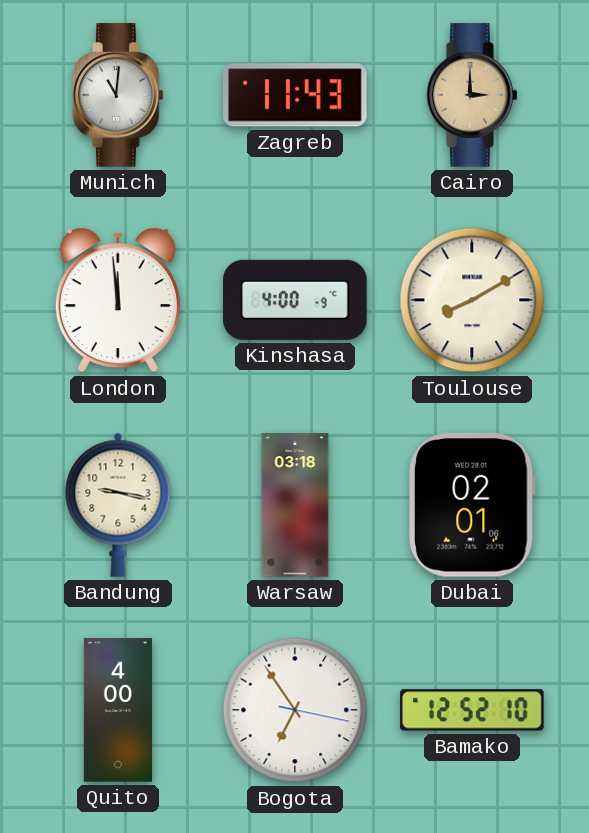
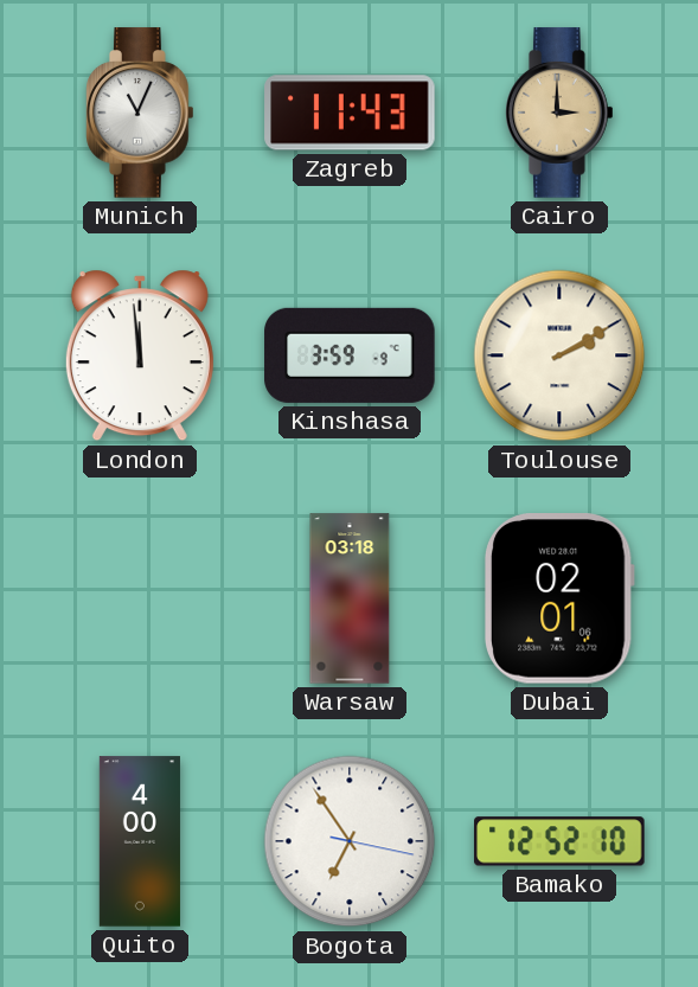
Munich: 11:01 -> 11:04 (140, 113)
Kinshasa: 4:00 -> 3:59 (350, 355)
Toulouse: 8:10 -> 2:10 (559, 355)
Bandung: 9:17 -> none (118, 505)
